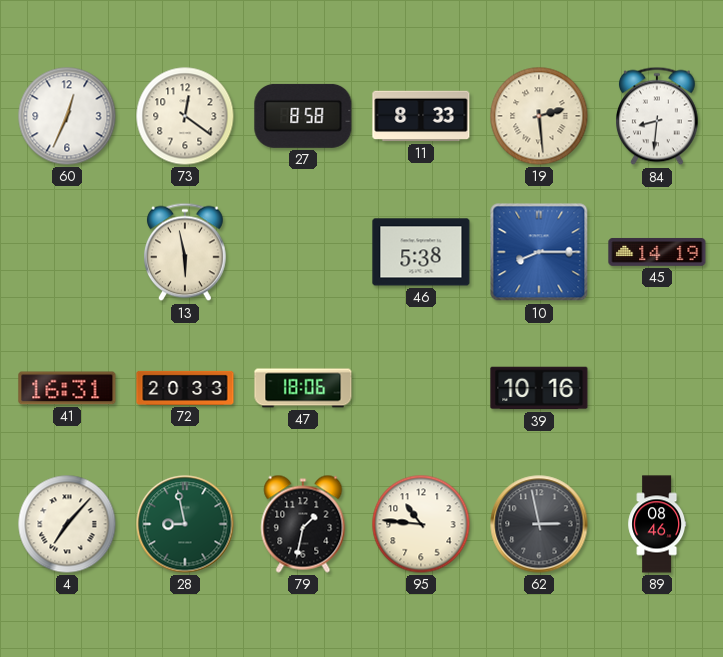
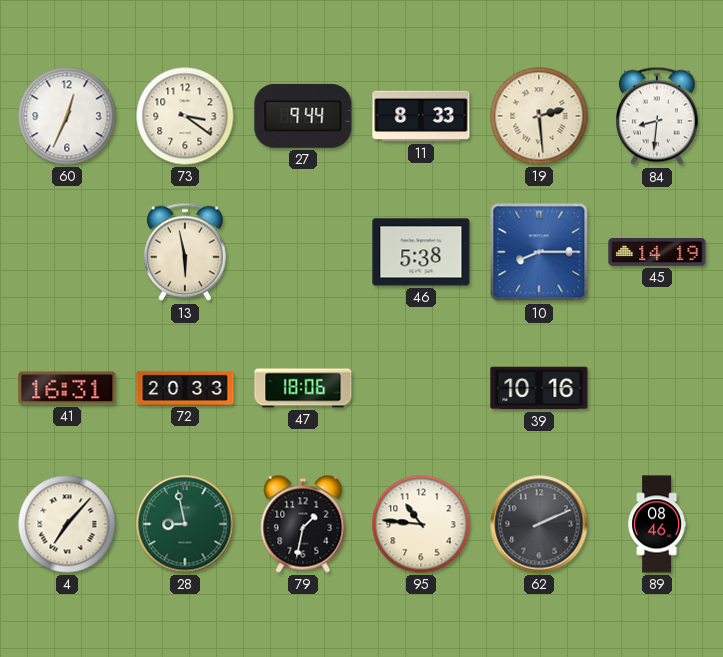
73: 12:21 -> 3:21 (185, 116)
27: 8:58 -> 9:44 (303, 116)
62: 2:58 -> 2:11 (539, 524)
